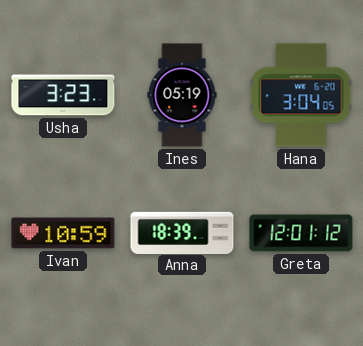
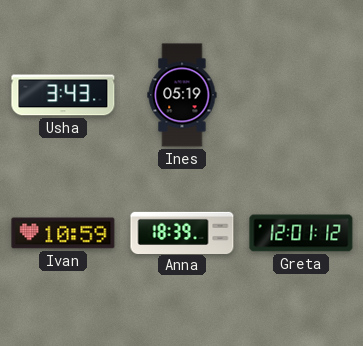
Usha: 3:23 -> 3:43 (63, 95)
Hana: 3:04 -> none (301, 95)
